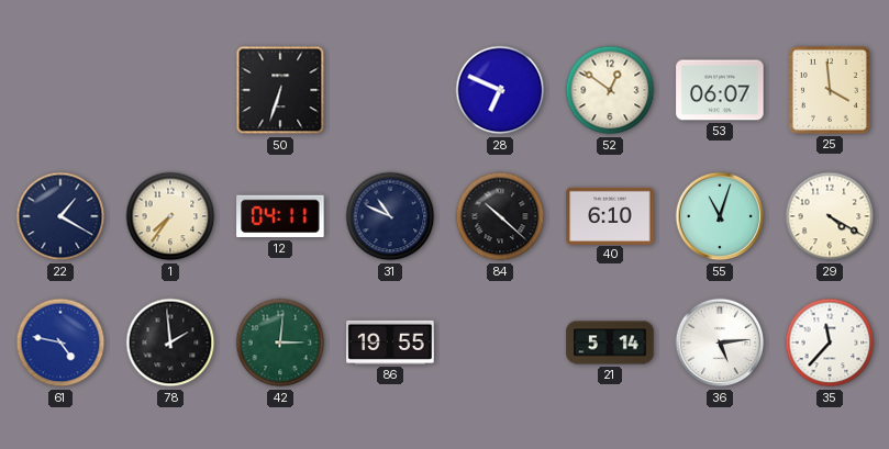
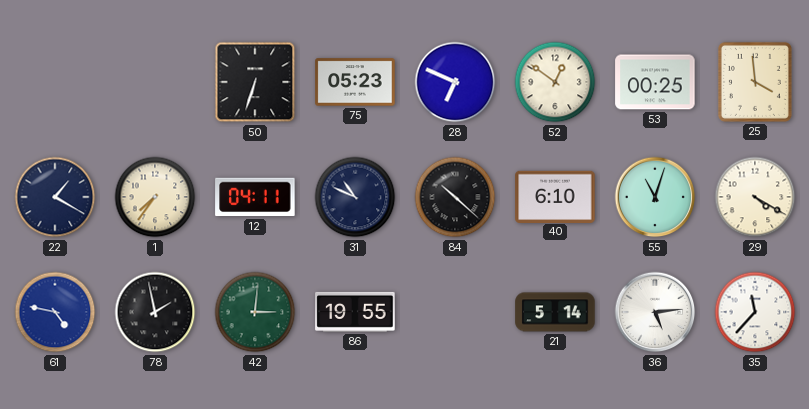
75: none -> 05:23 (355, 82)
53: 06:07 -> 00:25 (655, 82)
78: 1:59 -> 1:58 (155, 312)
